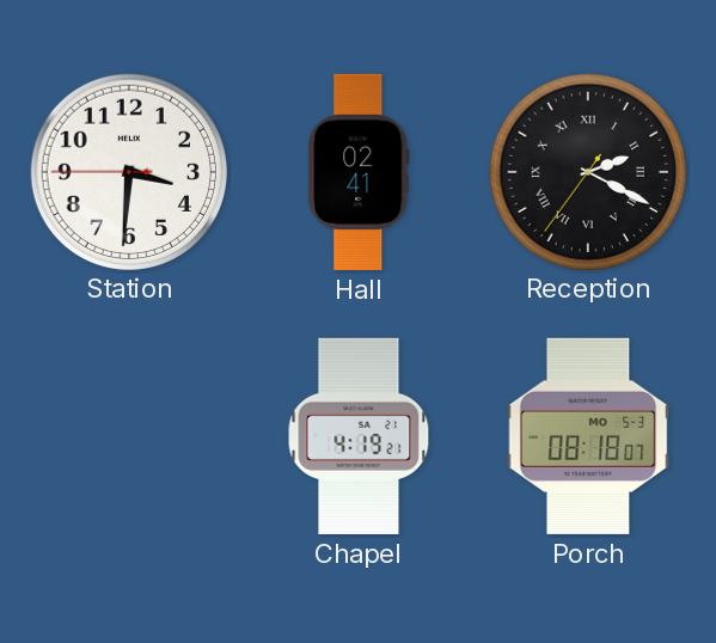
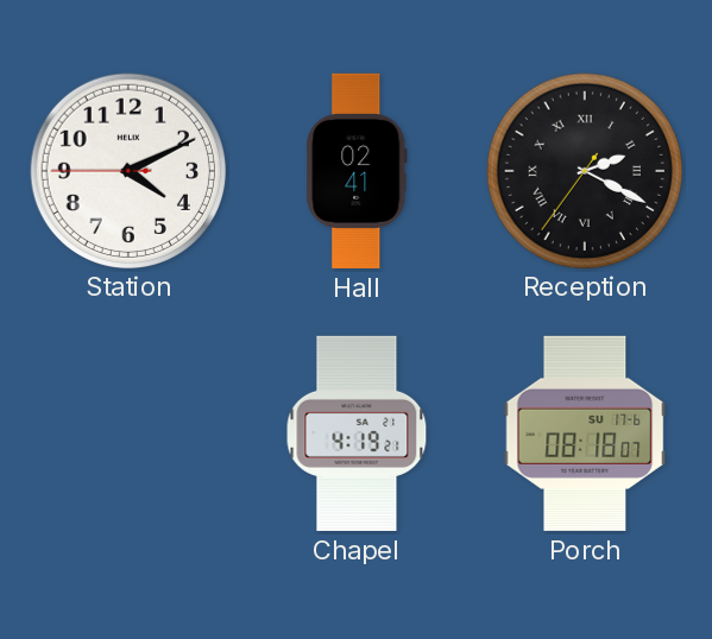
Station: 3:30 -> 4:10 (127, 170)
Porch date: MO 5-3 -> SU 17-6 (585, 434)
